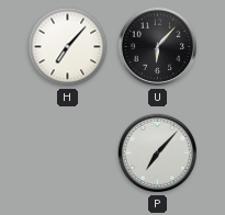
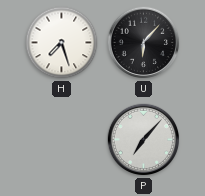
H: 7:07 -> 7:27 (62, 43)
